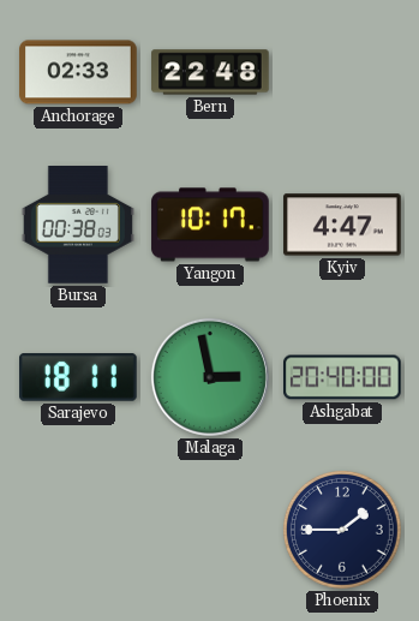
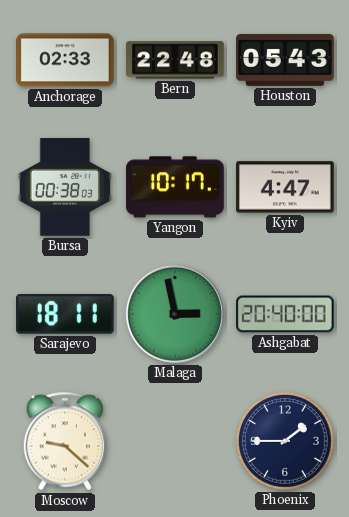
Houston: none -> 05:43 (285, 60)
Moscow: none -> 9:22 (65, 441)
